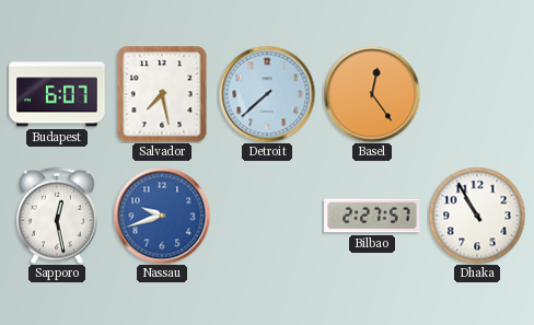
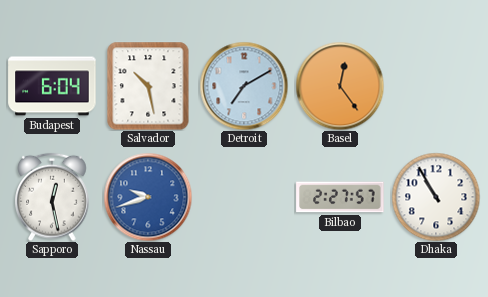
Budapest: 6:07 -> 6:04 (52, 86)
Salvador: 7:28 -> 10:28 (148, 86)
Detroit: 7:38 -> 7:10 (244, 86)
